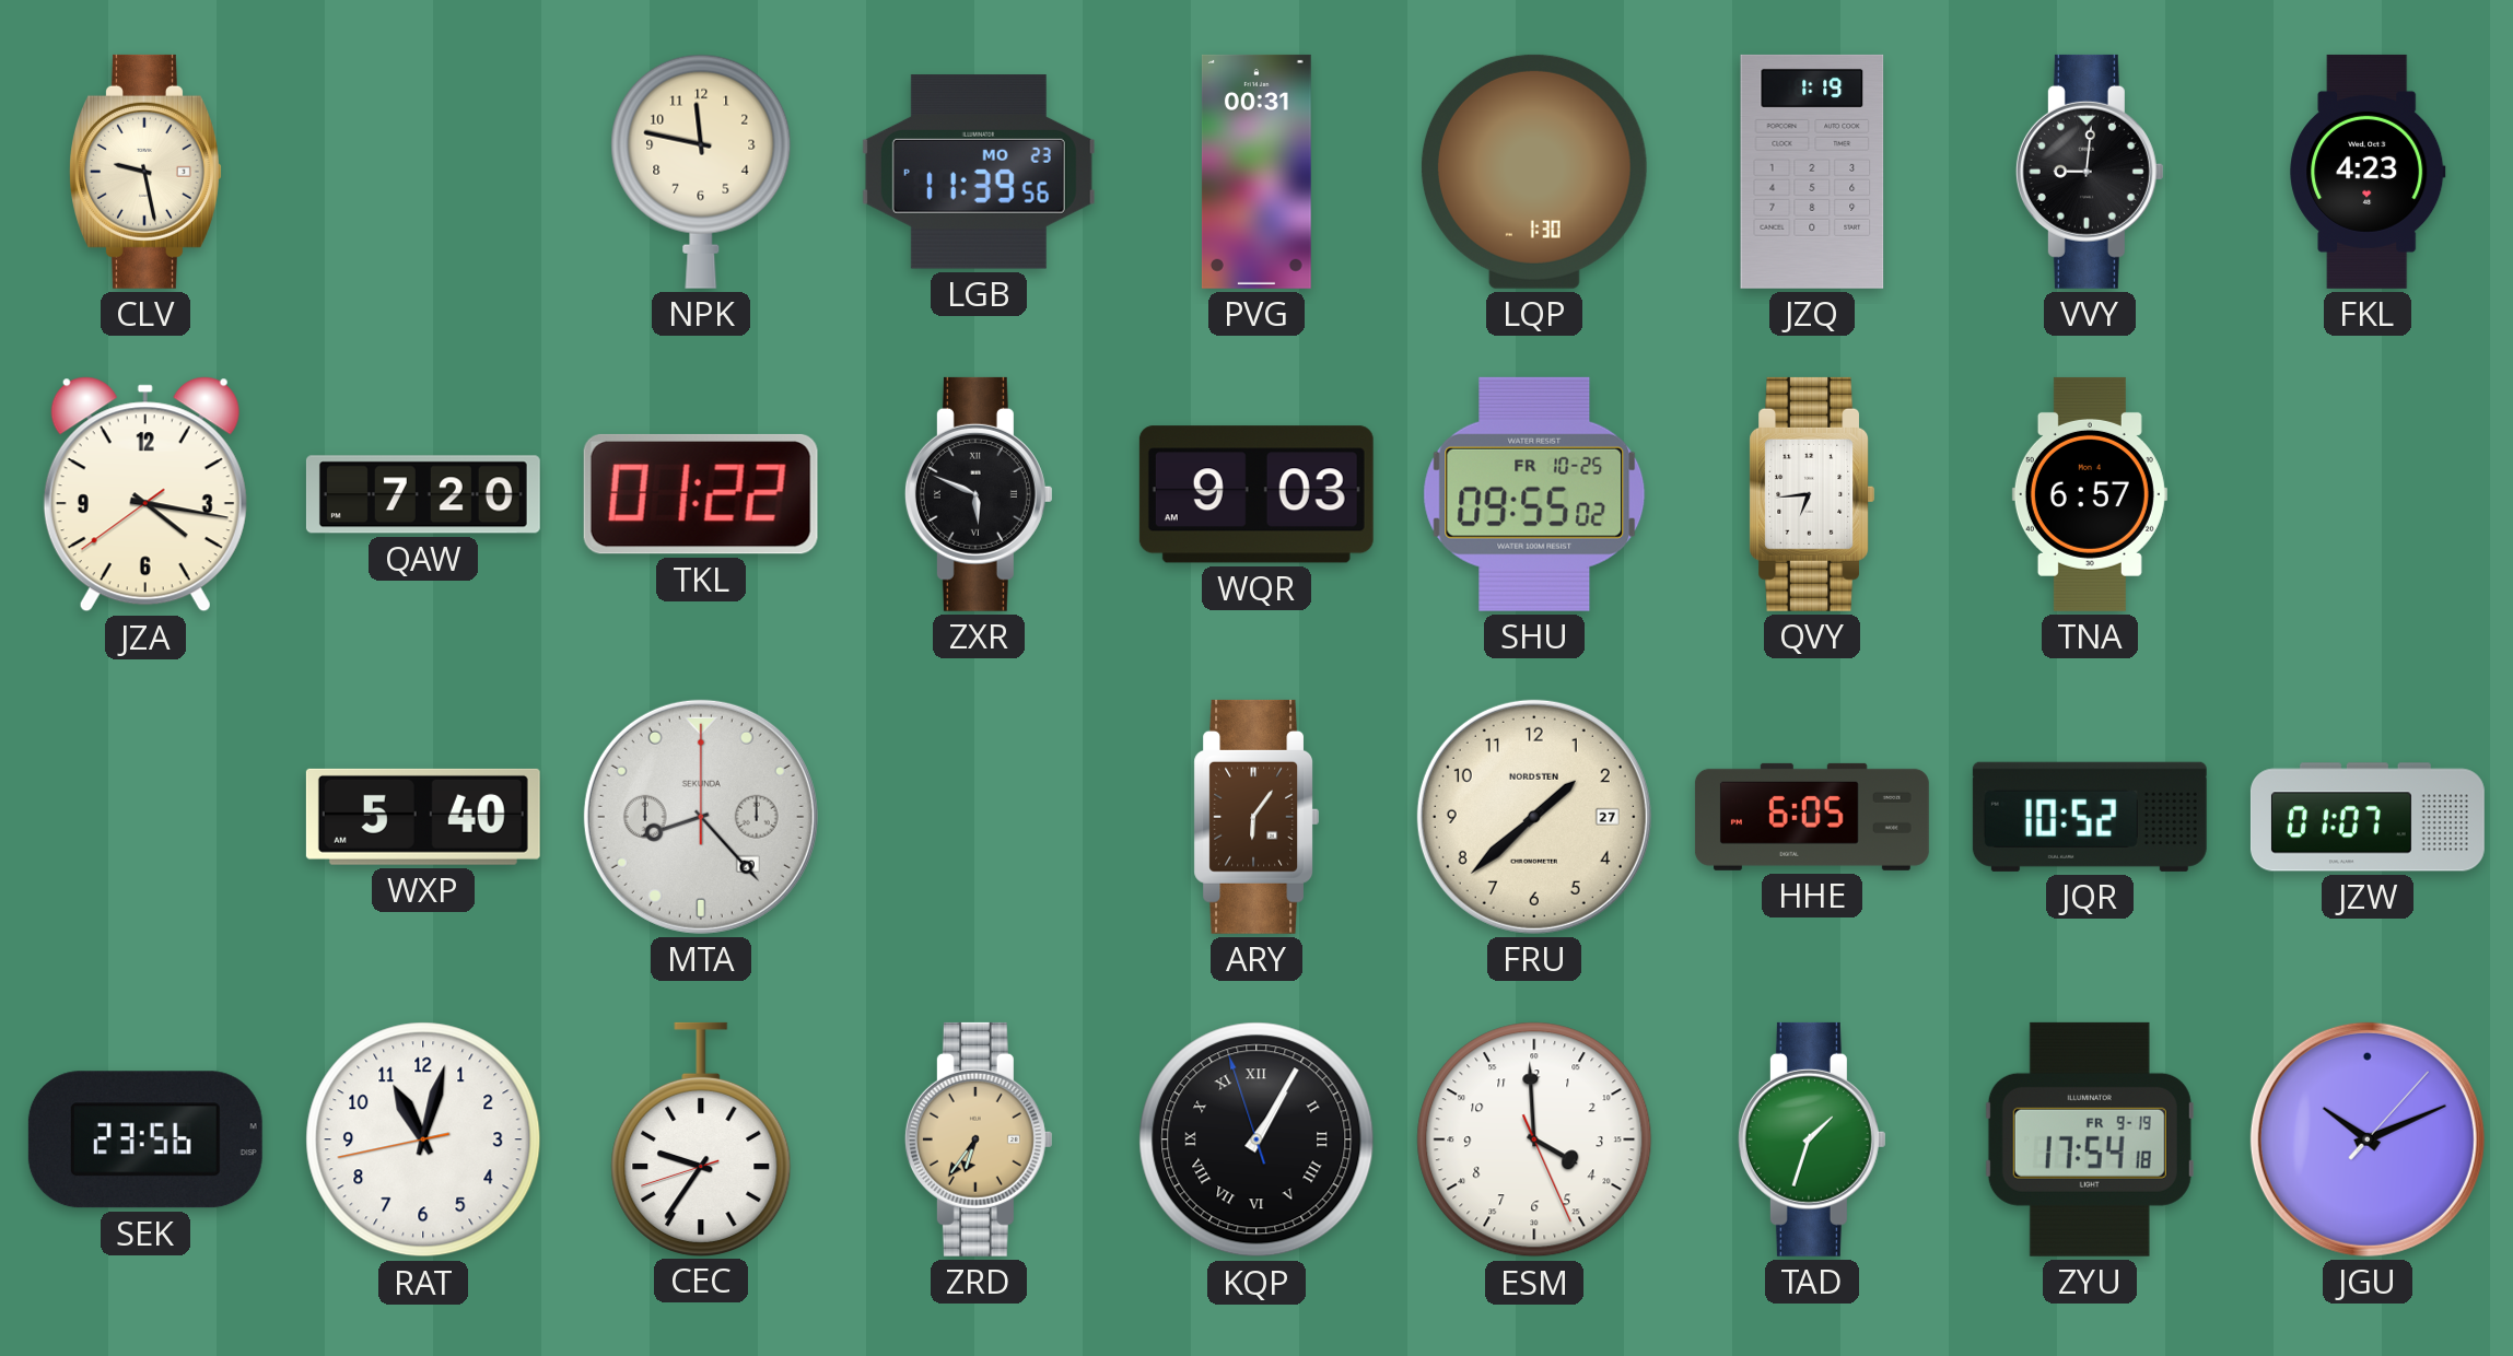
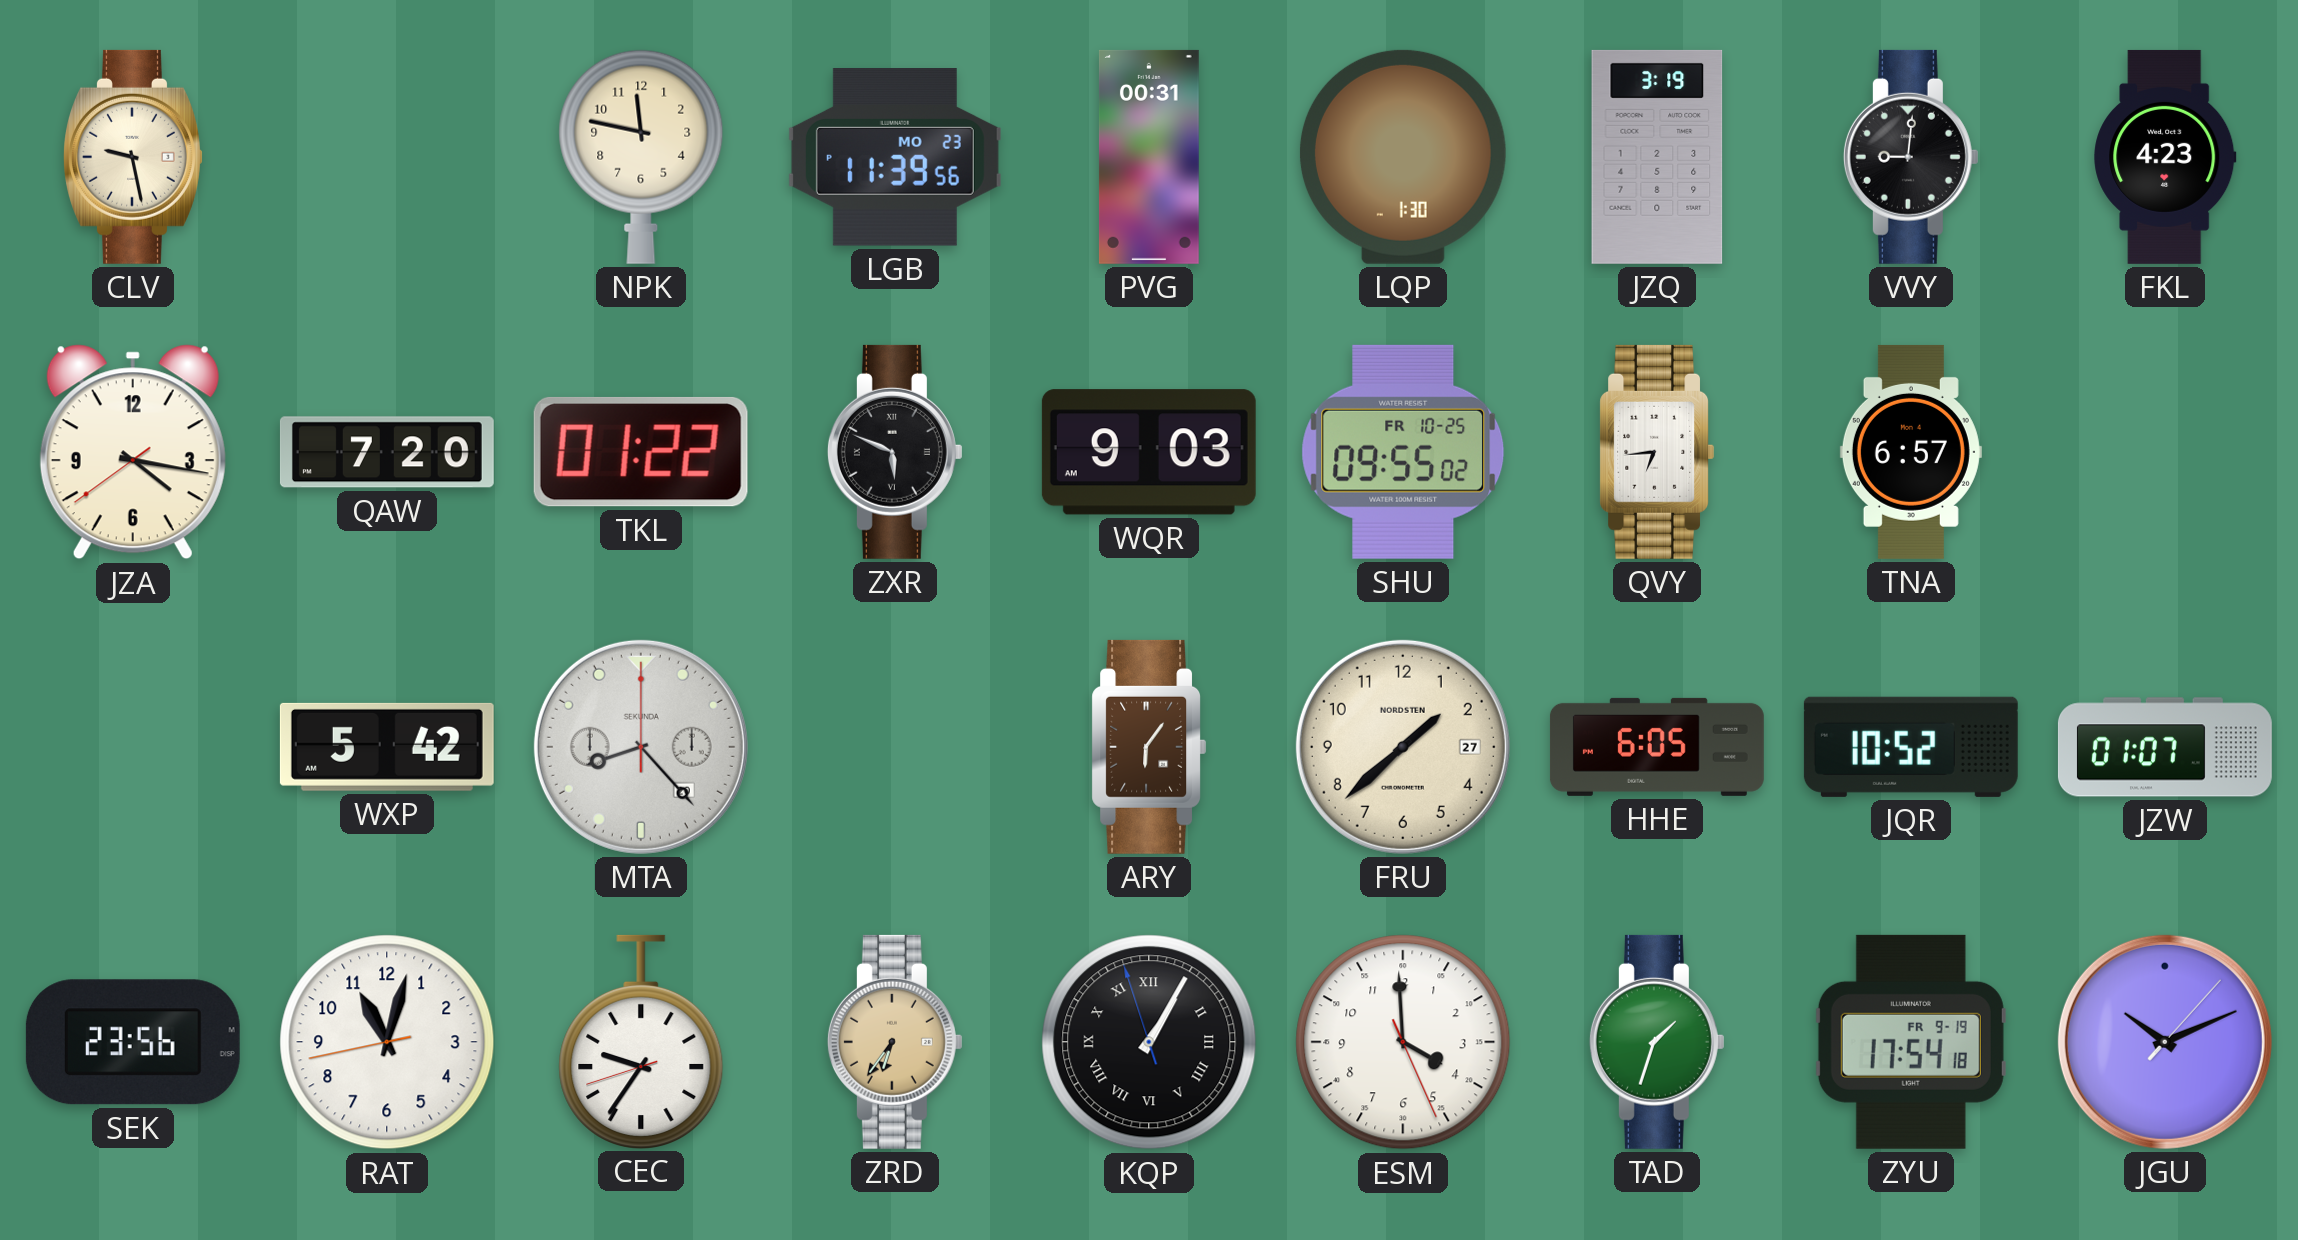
JZQ: 1:19 -> 3:19 (1657, 157)
WXP: 5:40 -> 5:42 (387, 747)
